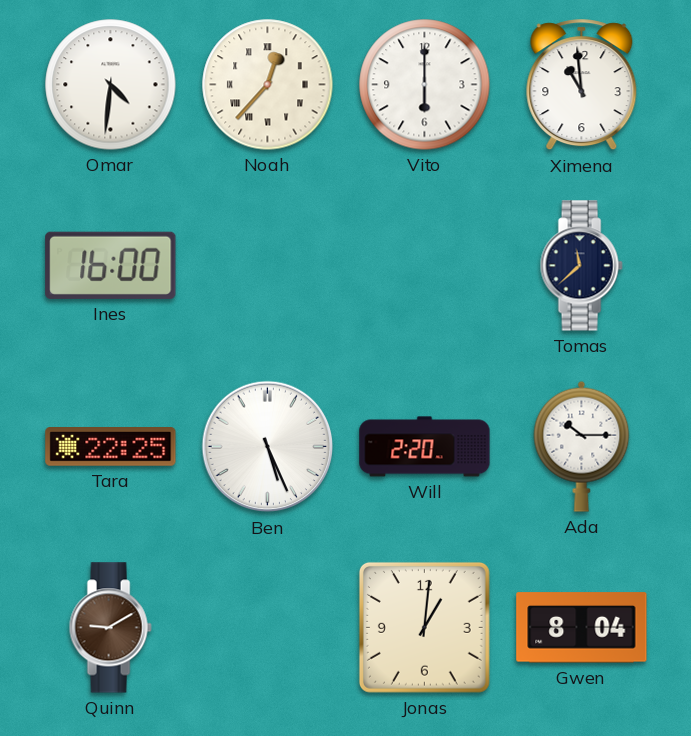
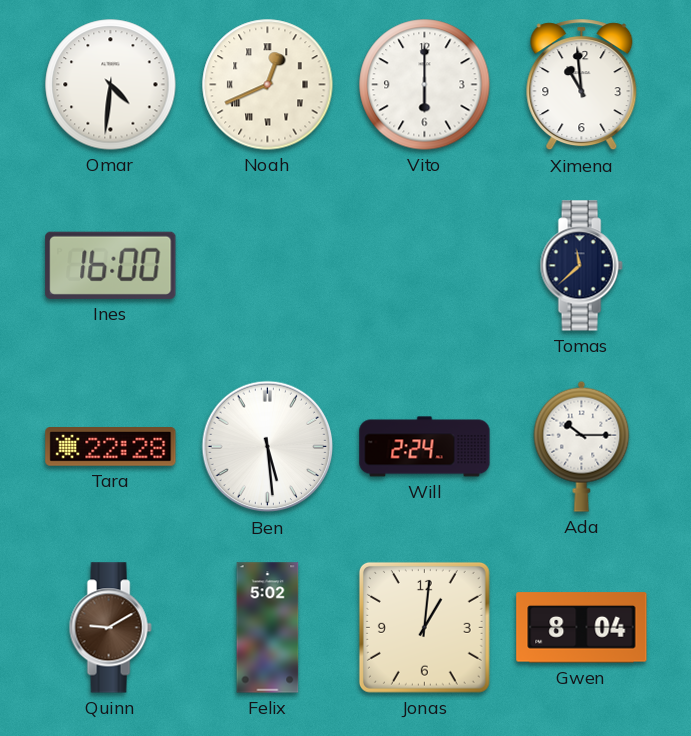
Noah: 12:37 -> 12:41 (268, 85)
Tara: 22:25 -> 22:28 (111, 447)
Ben: 5:26 -> 5:29 (268, 447)
Will: 2:20 -> 2:24 (425, 447)
Felix: none -> 5:02 (268, 628)
